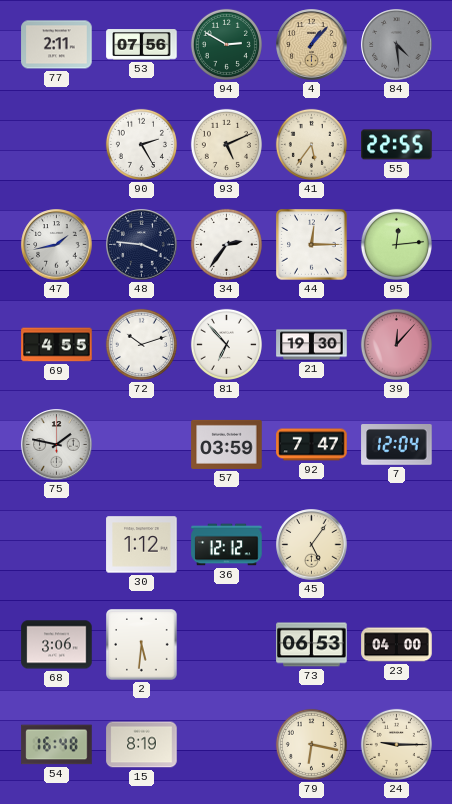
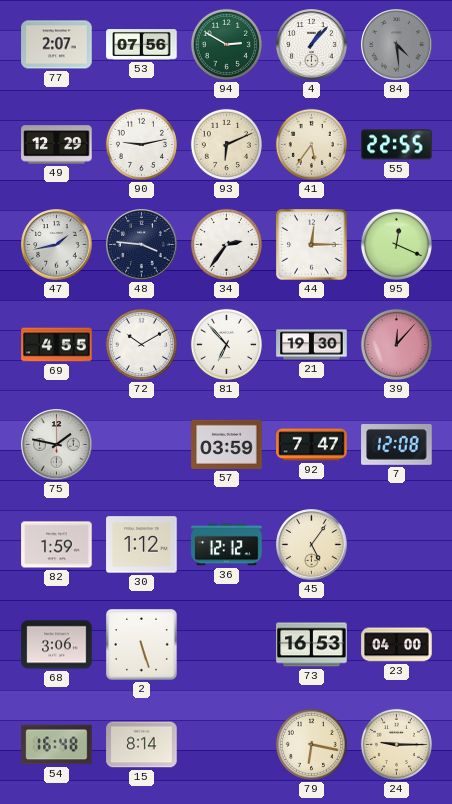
77: 2:11 -> 2:07 (57, 45)
4 dial: champagne -> white (312, 45)
49: none -> 12:29 (57, 145)
90: 2:25 -> 9:13 (141, 144)
93: 5:11 -> 6:11 (226, 144)
95: 12:14 -> 12:19 (396, 244)
72: 10:12 -> 10:10 (141, 344)
7: 12:04 -> 12:08 (397, 445)
82: none -> 1:59 (57, 545)
2: 5:31 -> 5:27 (142, 645)
73: 06:53 -> 16:53 (312, 645)
15: 8:19 -> 8:14 (142, 745)
